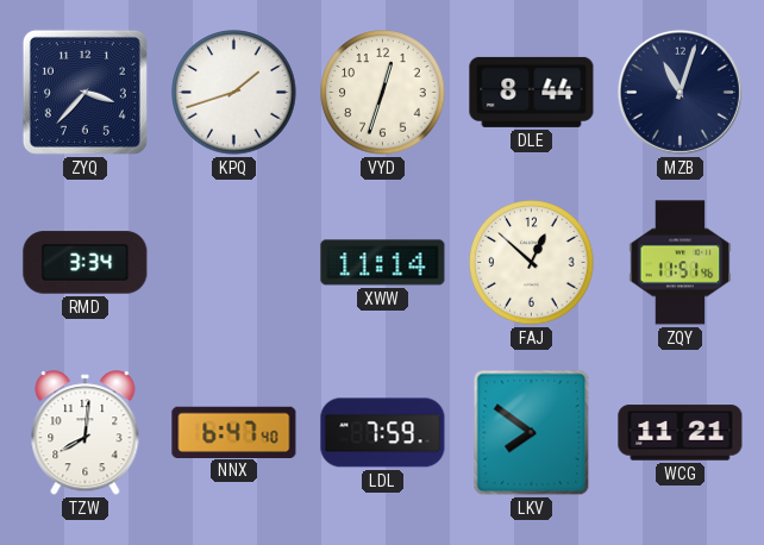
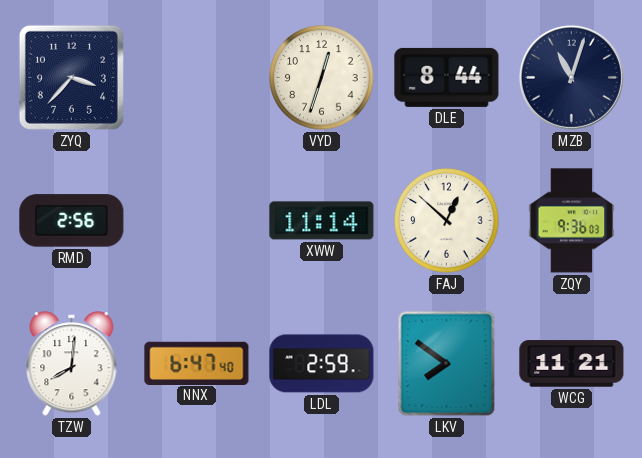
KPQ: 1:42 -> none (234, 93)
RMD: 3:34 -> 2:56 (72, 221)
ZQY: 11:51 -> 9:36 (572, 221)
LDL: 7:59 -> 2:59 (322, 364)
